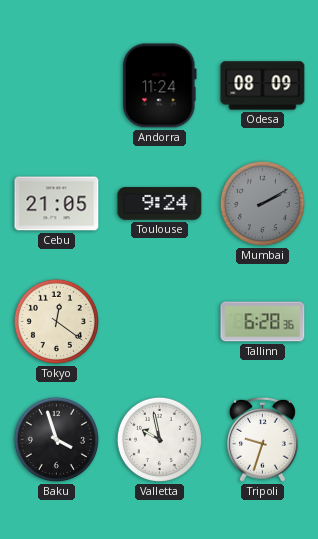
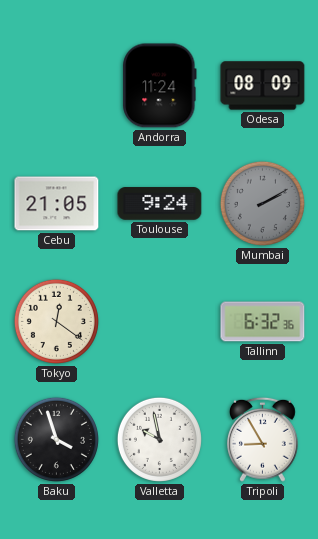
Tallinn: 6:28 -> 6:32 (263, 322)
Tripoli: 9:33 -> 8:55 (262, 439)
